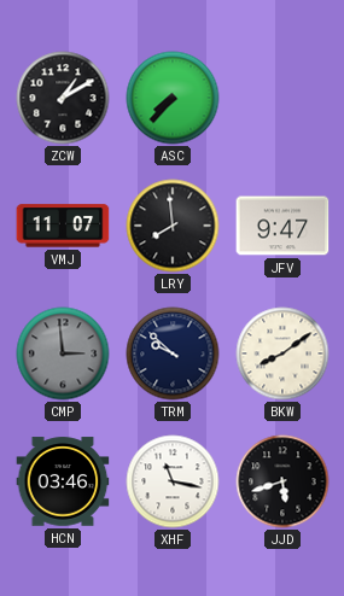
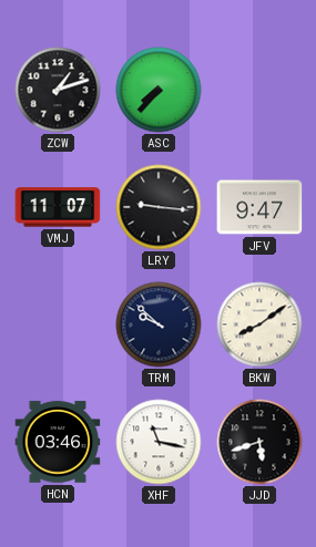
ZCW: 1:10 -> 1:12 (58, 90)
LRY: 7:59 -> 9:16 (159, 207)
CMP: 2:59 -> none (63, 353)
